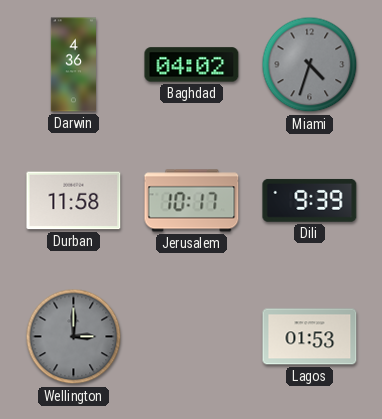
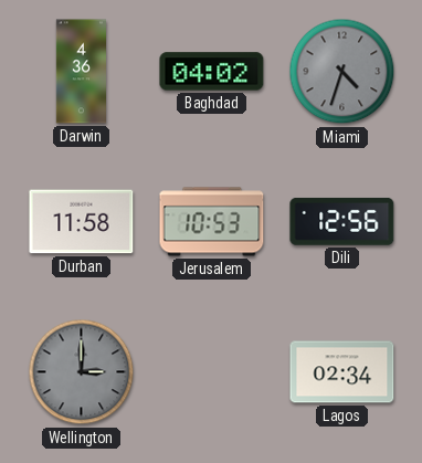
Jerusalem: 10:17 -> 10:53 (212, 222)
Dili: 9:39 -> 12:56 (342, 221)
Lagos: 01:53 -> 02:34 (342, 372)
